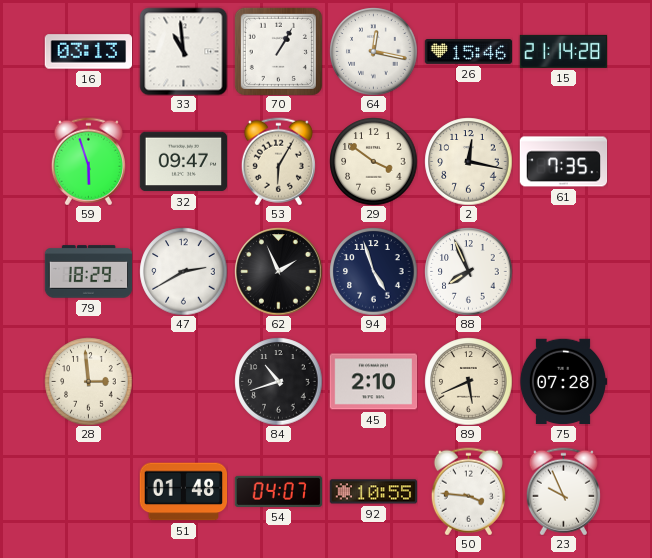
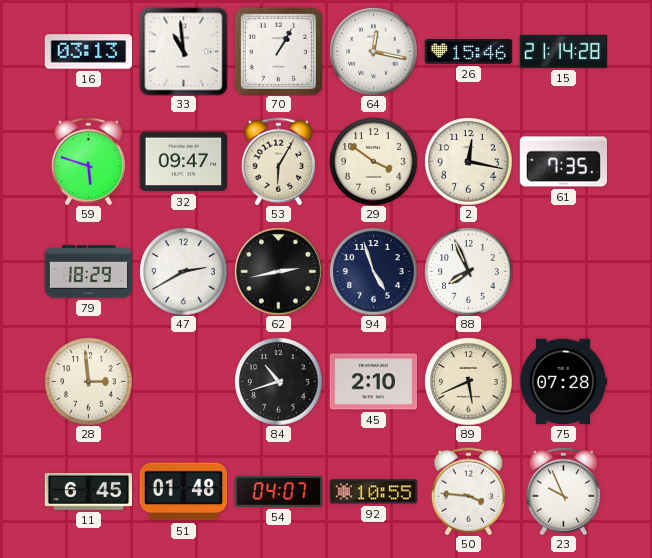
59: 5:57 -> 5:48 (88, 161)
62: 1:56 -> 2:43 (278, 271)
11: none -> 6:45 (88, 492)
